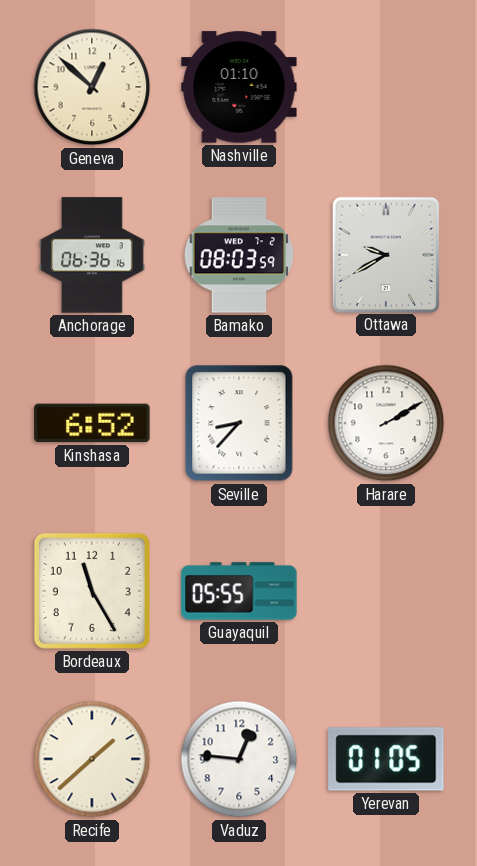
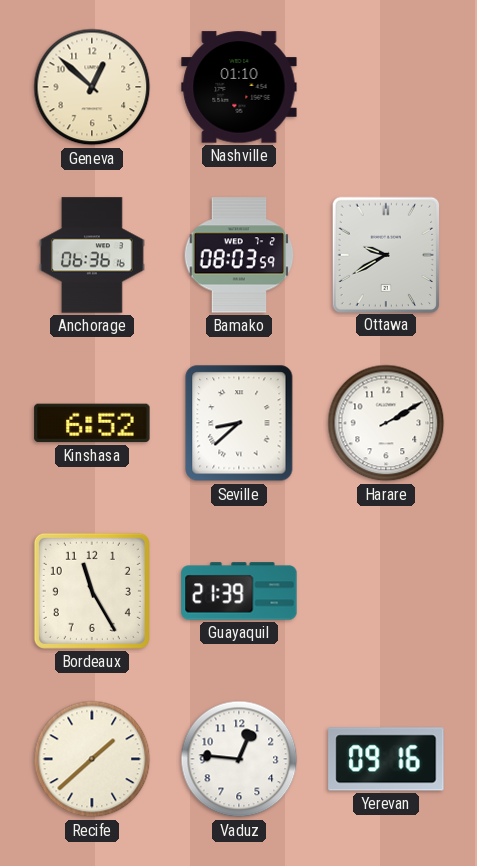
Seville: 8:37 -> 8:38 (239, 423)
Guayaquil: 05:55 -> 21:39 (239, 591)
Yerevan: 01:05 -> 09:16 (386, 759)
